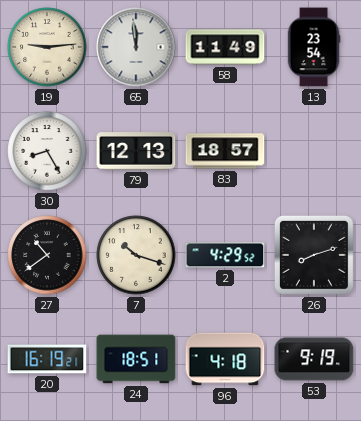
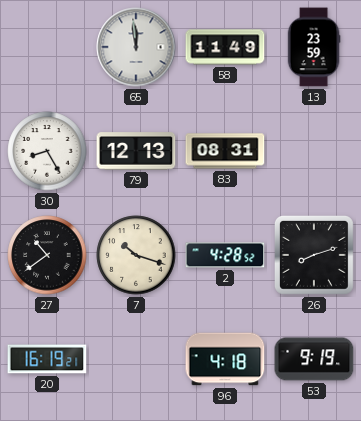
19: 9:14 -> none (47, 47)
13: 23:54 -> 23:59 (314, 47)
83: 18:57 -> 08:31 (225, 151)
2: 4:29 -> 4:28 (225, 255)
24: 18:51 -> none (136, 359)
